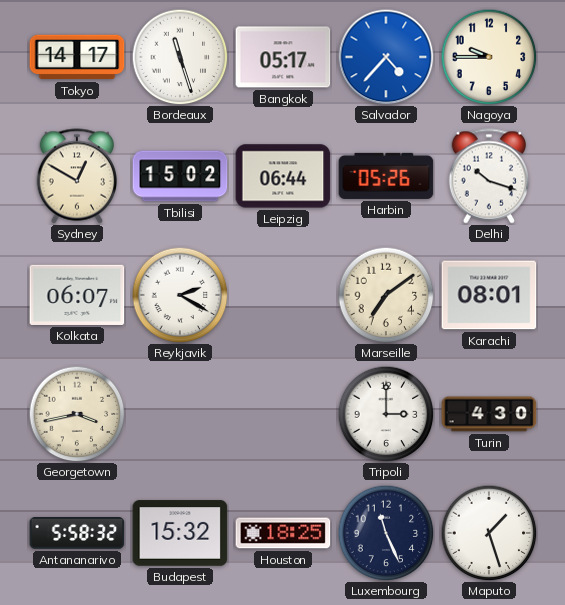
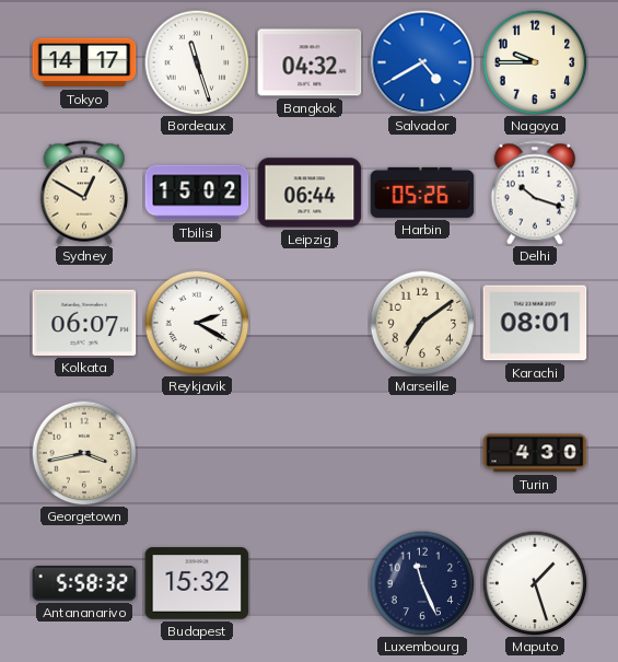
Bangkok: 05:17 -> 04:32 (310, 62)
Salvador: 4:37 -> 4:40 (422, 62)
Tripoli: 3:00 -> none (386, 414)
Houston: 18:25 -> none (283, 533)
